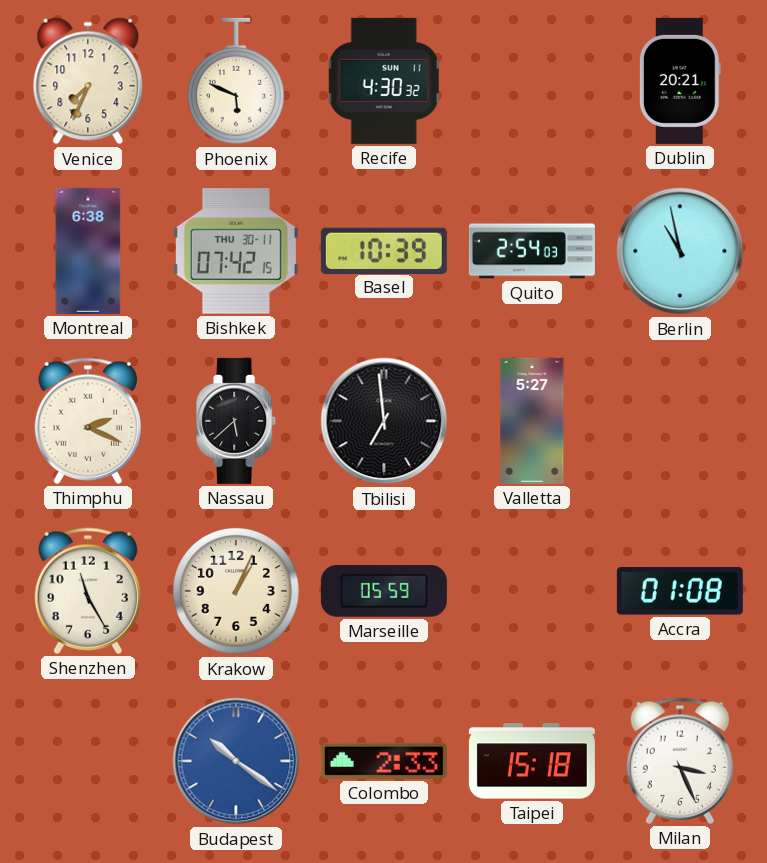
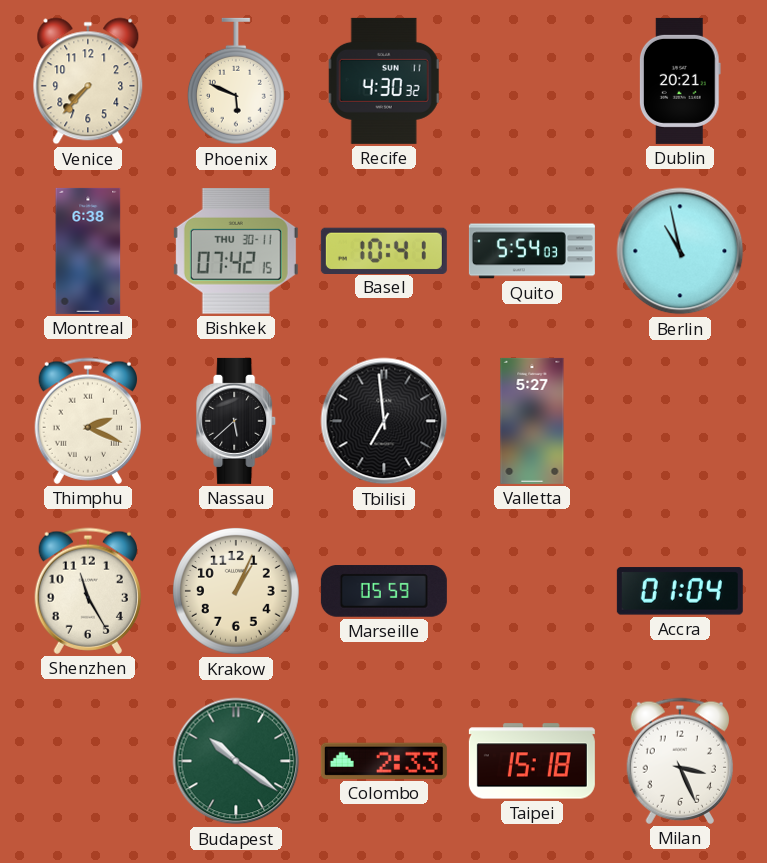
Venice: 7:34 -> 7:37 (88, 81)
Basel: 10:39 -> 10:41 (384, 250)
Quito: 2:54 -> 5:54 (532, 251)
Accra: 01:08 -> 01:04 (680, 591)
Budapest dial: blue -> green (236, 761)
